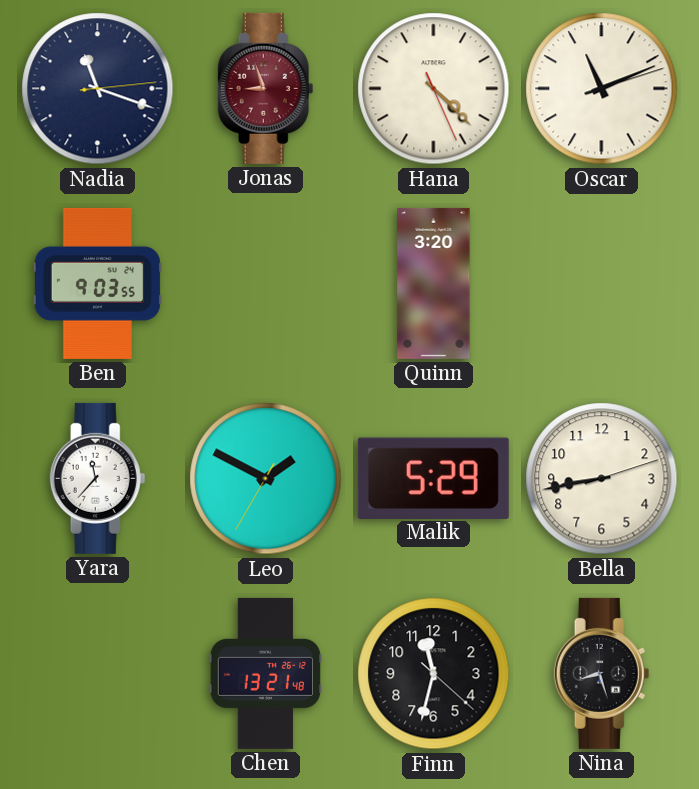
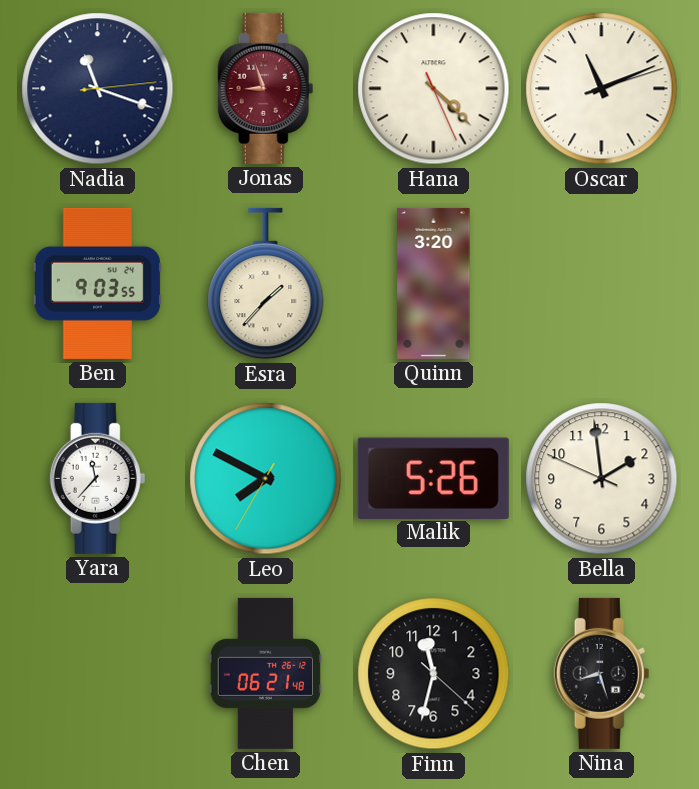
Esra: none -> 1:37 (266, 284)
Leo: 1:49 -> 7:49 (266, 479)
Malik: 5:29 -> 5:26 (433, 478)
Bella: 8:43 -> 1:58 (602, 479)
Chen: 13:21 -> 06:21 (265, 673)
